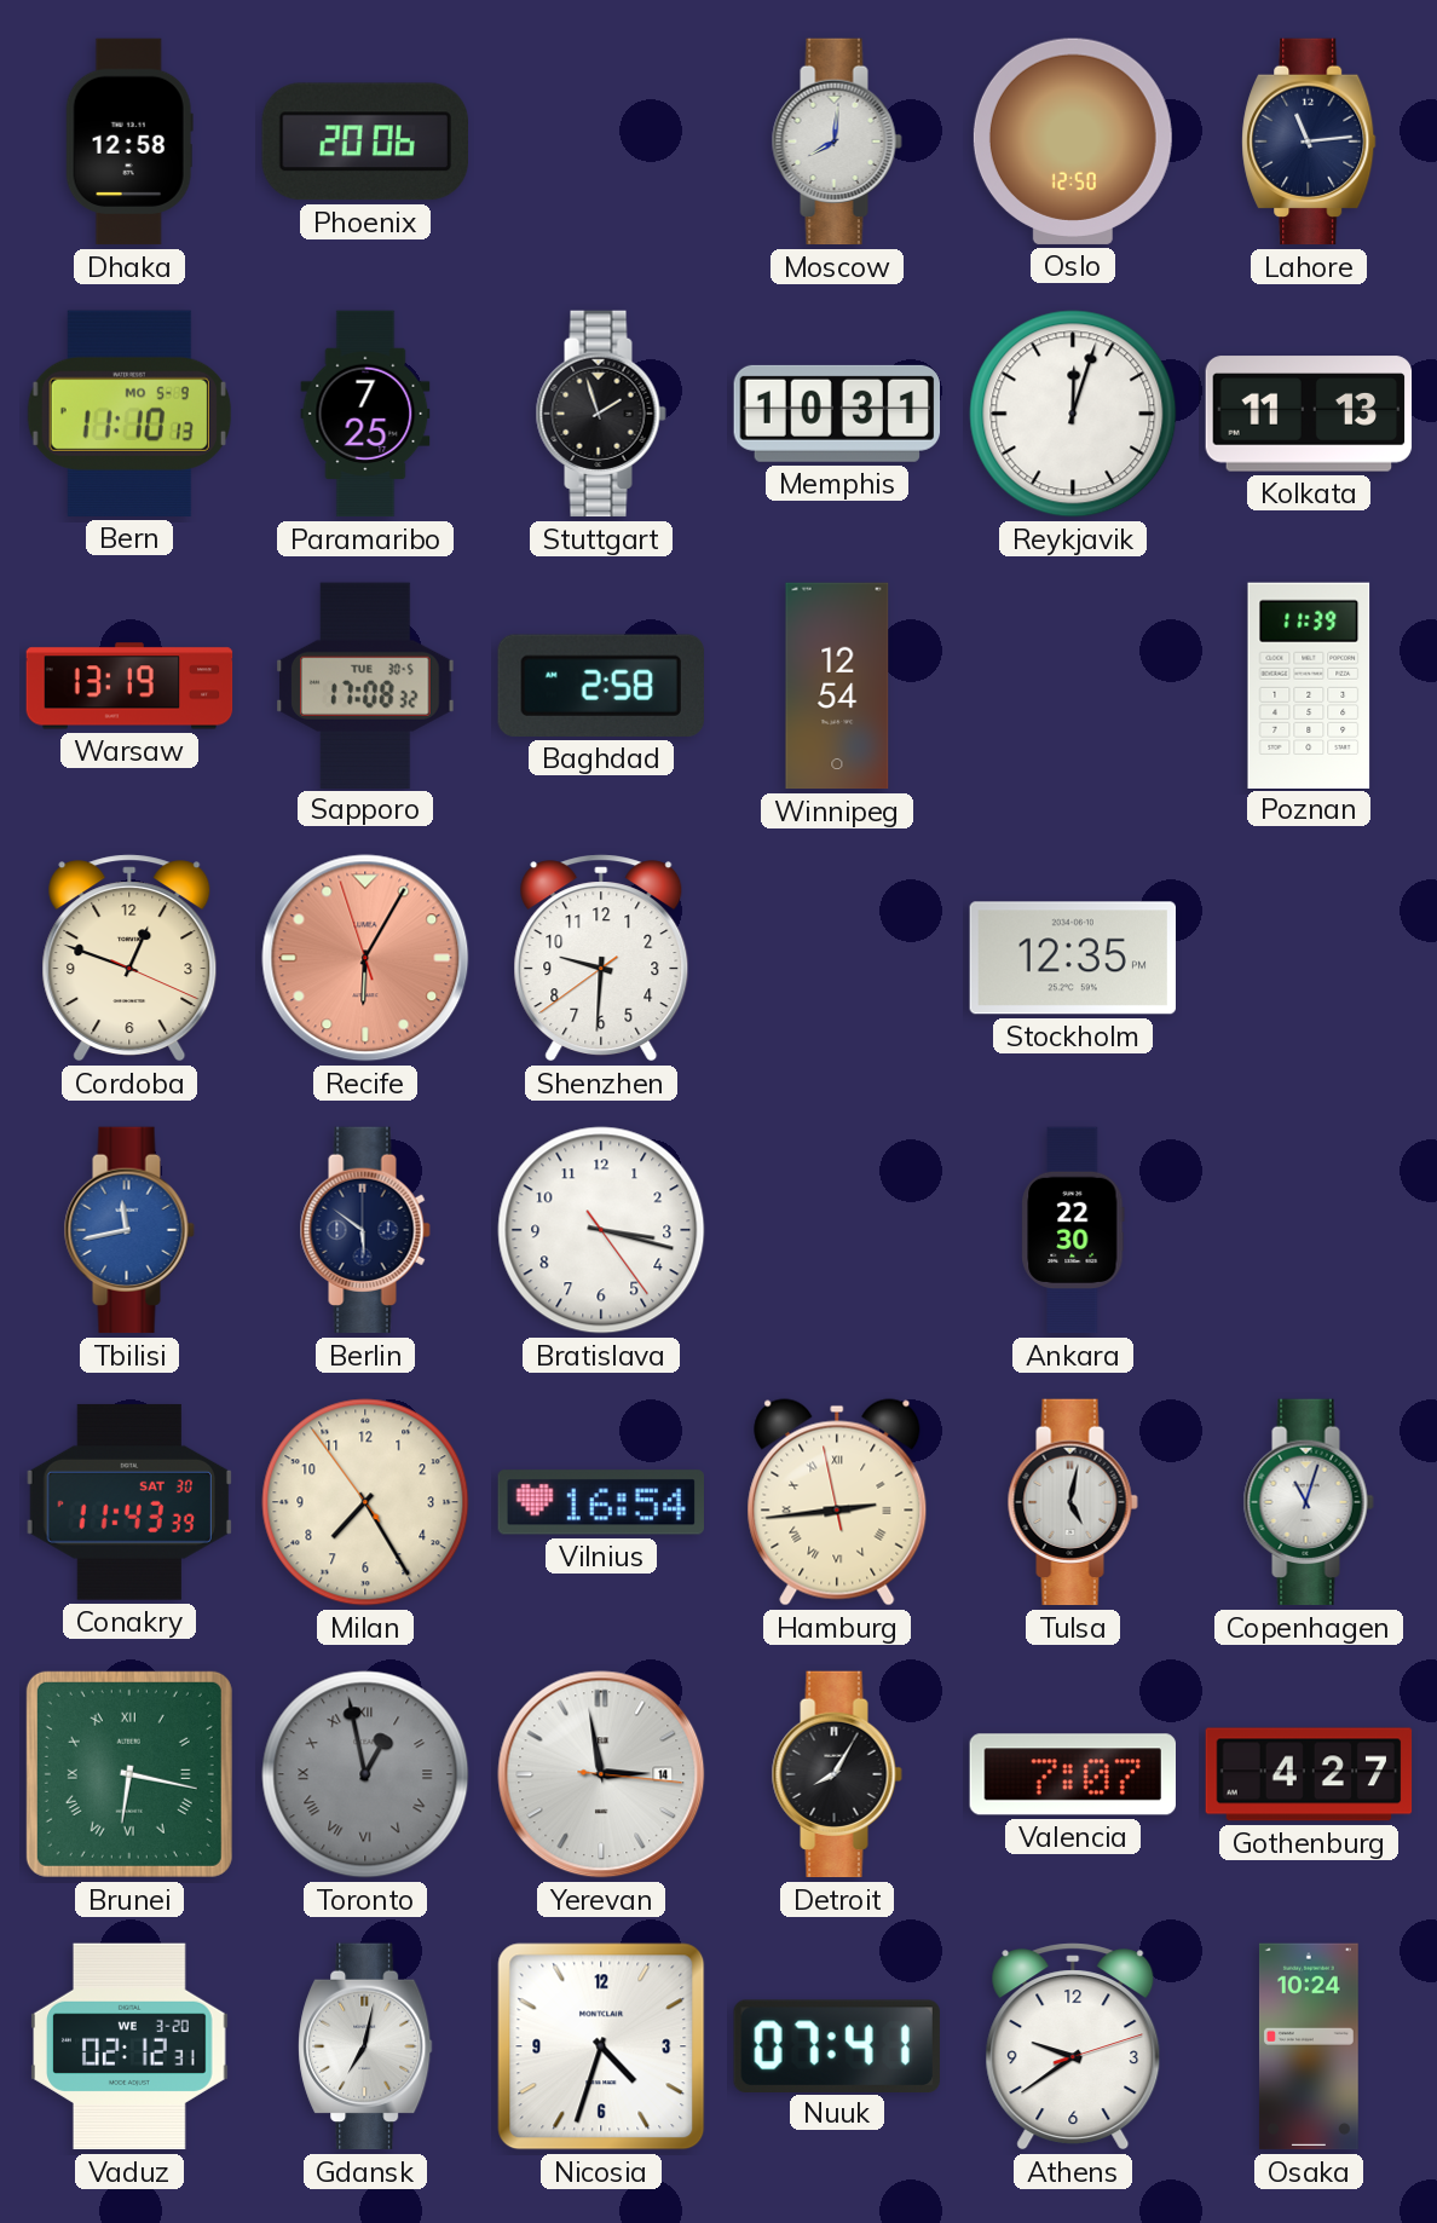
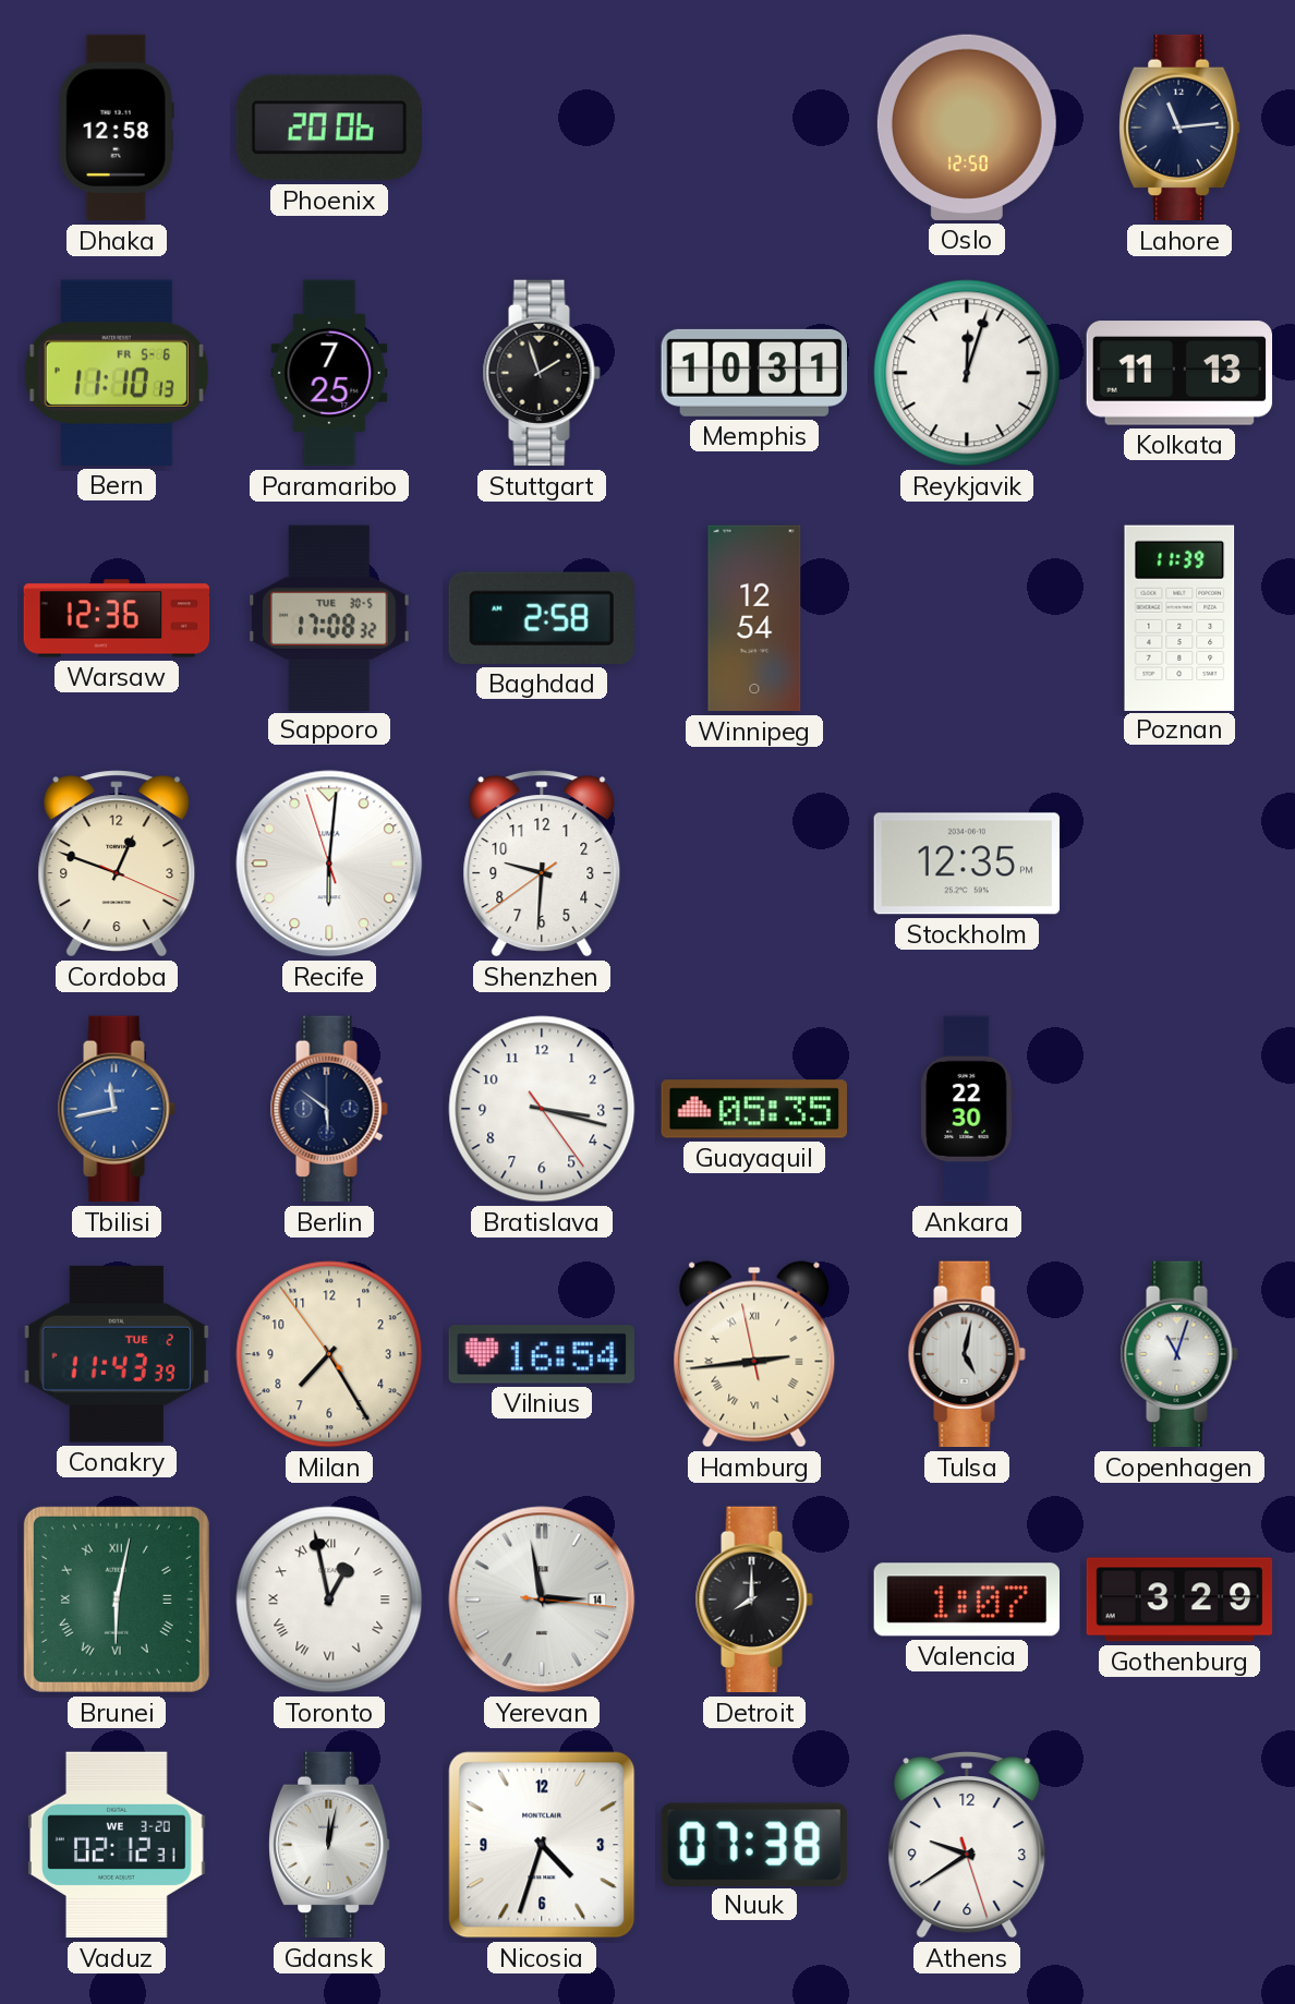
Moscow: 8:01 -> none (837, 142)
Bern date: MO 5-9 -> FR 5-6 (117, 373)
Warsaw: 13:19 -> 12:36 (117, 618)
Recife: 6:04 -> 6:00 (329, 864)
Recife dial: salmon -> white (329, 864)
Guayaquil: none -> 05:35 (754, 1109)
Conakry date: SAT 30 -> TUE 2 (117, 1354)
Brunei: 6:17 -> 6:02 (117, 1599)
Toronto dial: grey -> white (329, 1599)
Detroit: 8:05 -> 8:00 (754, 1599)
Valencia: 7:07 -> 1:07 (966, 1599)
Gothenburg: 4:27 -> 3:29 (1179, 1599)
Gdansk: 7:02 -> 12:02 (329, 1845)
Nuuk: 07:41 -> 07:38 (754, 1844)
Athens: 9:39:12 -> 9:39:27 (967, 1845)
Osaka: 10:24 -> none (1309, 2046)
